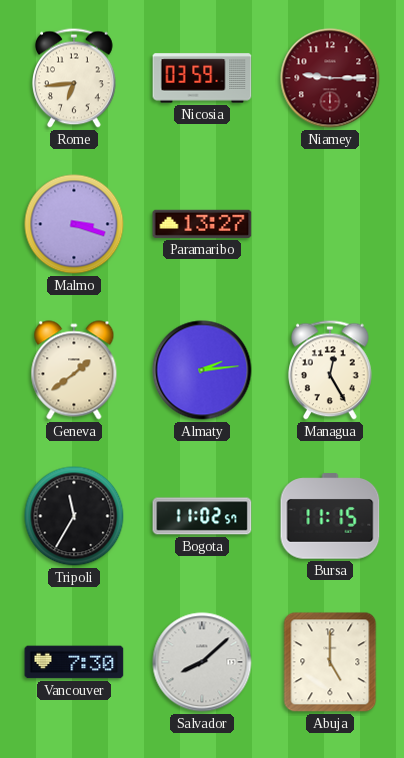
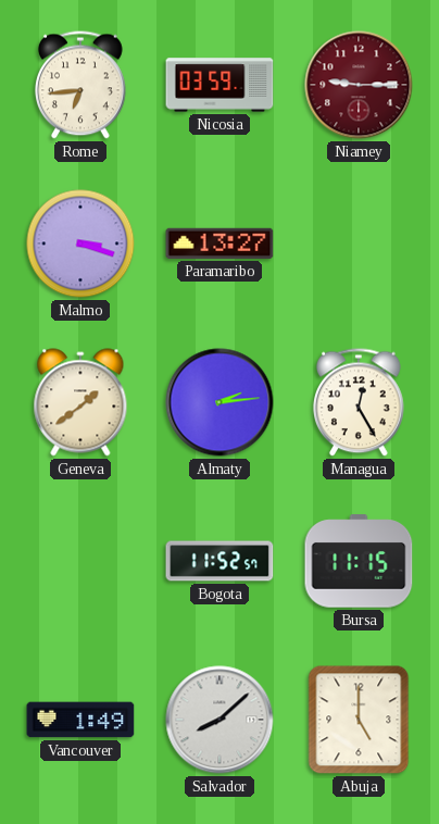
Tripoli: 11:35 -> none (74, 516)
Bogota: 11:02 -> 11:52 (220, 561)
Vancouver: 7:30 -> 1:49 (80, 720)
